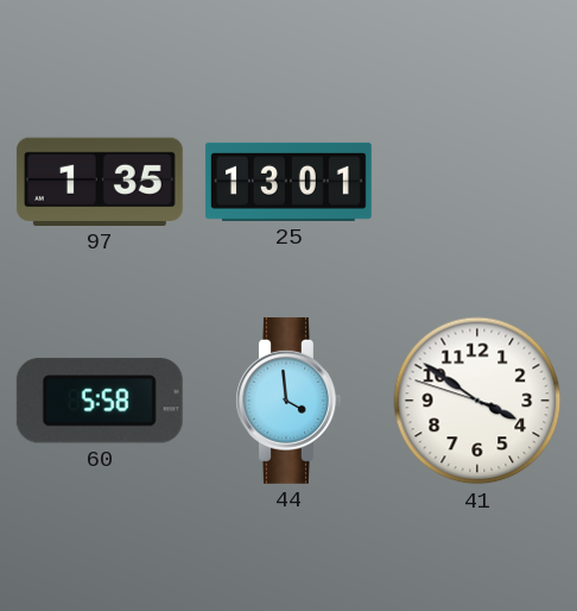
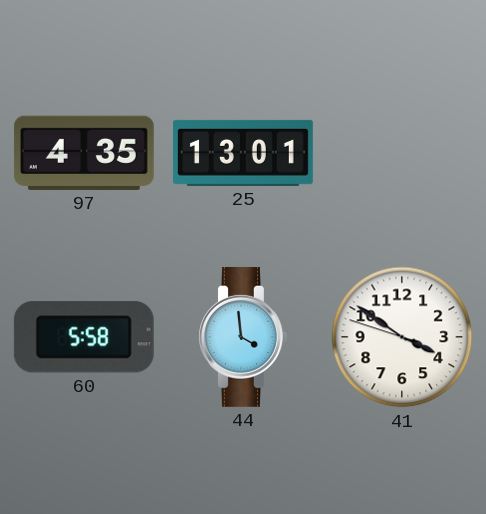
97: 1:35 -> 4:35 (84, 153)
